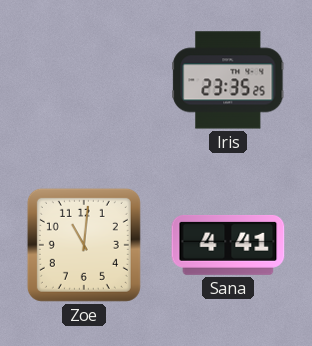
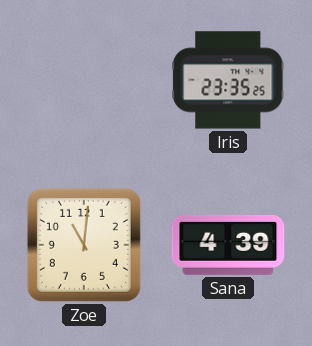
Sana: 4:41 -> 4:39 (228, 245)
